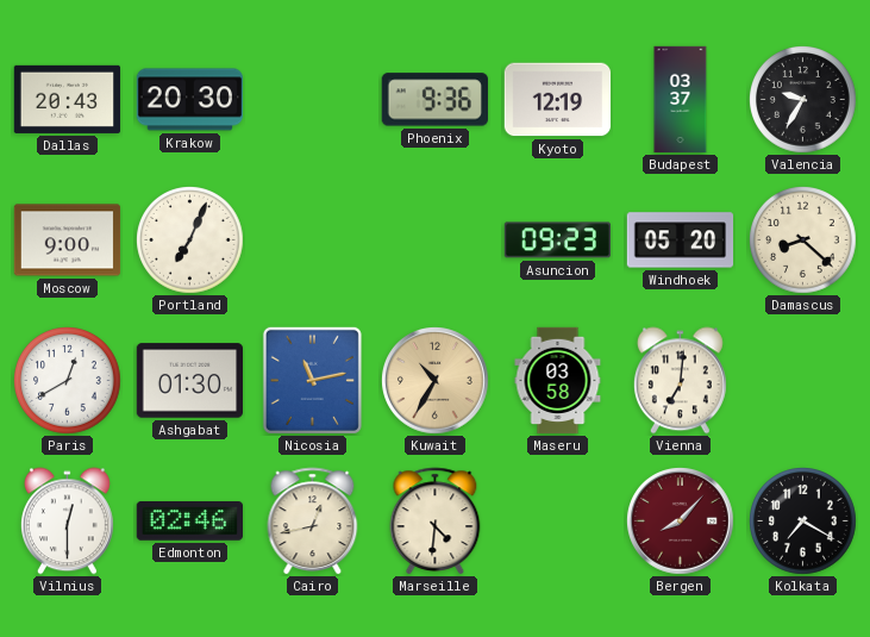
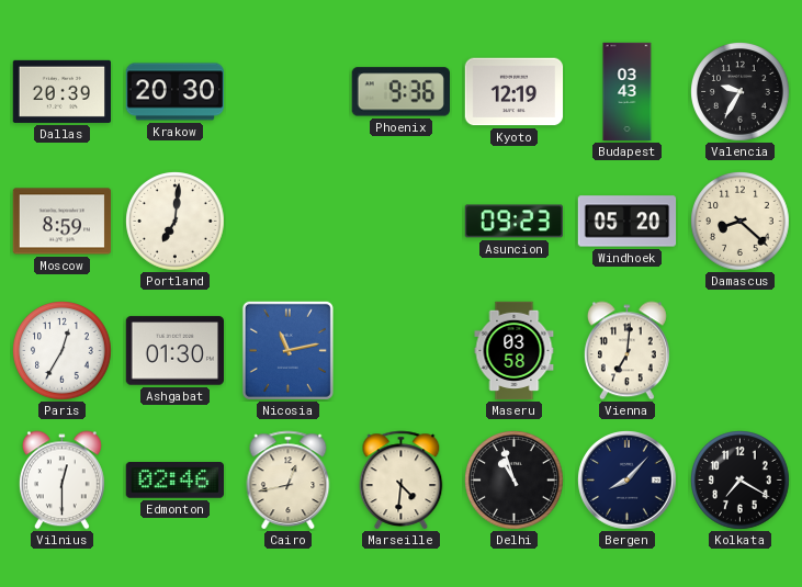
Dallas: 20:43 -> 20:39 (61, 91)
Budapest: 03:37 -> 03:43 (628, 92)
Moscow: 9:00 -> 8:59 (63, 222)
Portland: 7:04 -> 7:01 (176, 222)
Paris: 12:40 -> 12:35 (63, 351)
Kuwait: 10:35 -> none (436, 381)
Delhi: none -> 10:57 (515, 481)
Bergen dial: burgundy -> navy (628, 481)
